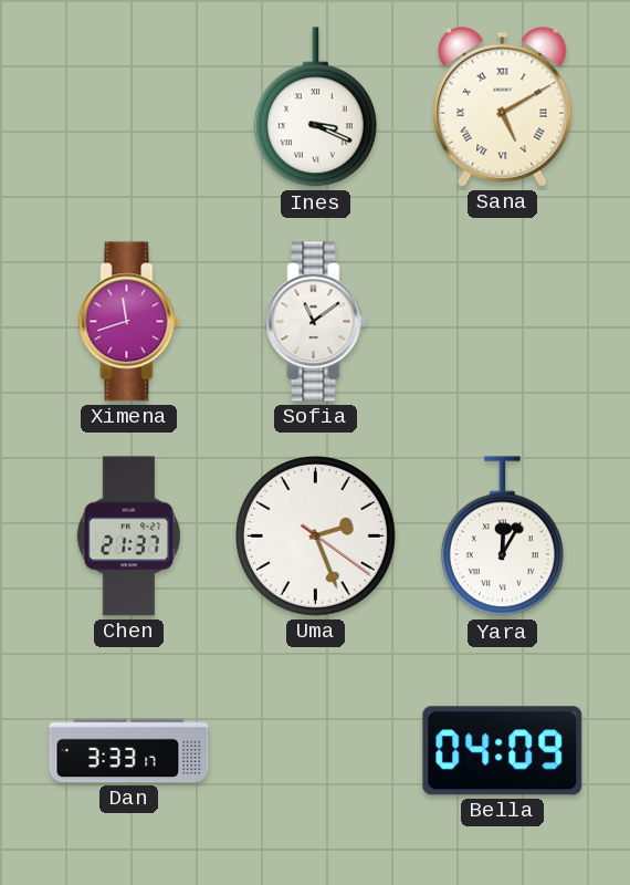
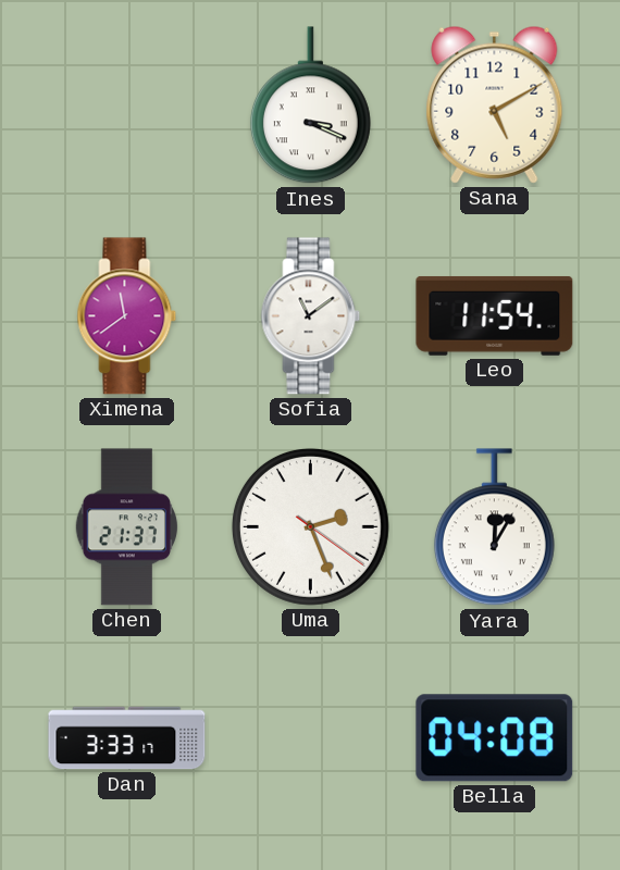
Sana numerals: Roman -> Arabic (495, 104)
Ximena: 11:42 -> 11:39 (127, 316)
Leo: none -> 11:54 (495, 316)
Bella: 04:09 -> 04:08 (495, 738)
